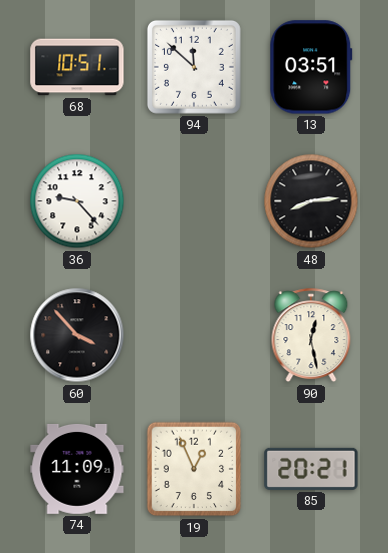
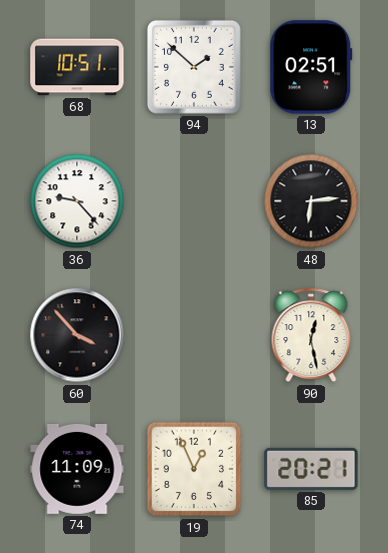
94: 11:52 -> 1:52 (194, 67)
13: 03:51 -> 02:51 (311, 67)
48: 8:14 -> 6:14 (311, 201)
